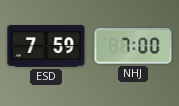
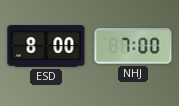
ESD: 7:59 -> 8:00 (46, 46)
